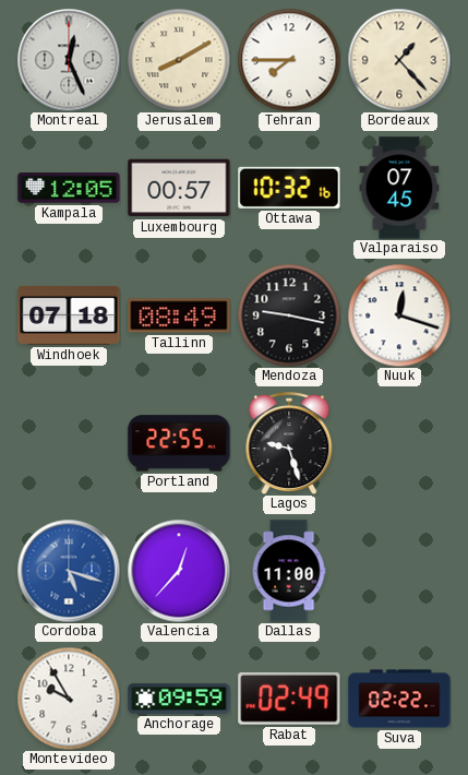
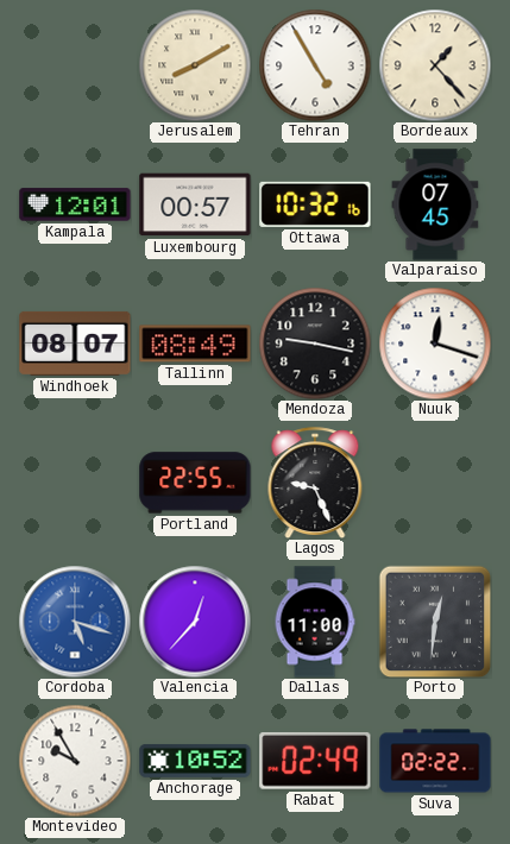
Montreal: 12:26 -> none (69, 60)
Tehran: 7:45 -> 4:55 (315, 65)
Kampala: 12:05 -> 12:01 (75, 204)
Windhoek: 07:18 -> 08:07 (75, 344)
Lagos: 9:27 -> 9:26 (315, 483)
Porto: none -> 12:31 (435, 622)
Anchorage: 09:59 -> 10:52 (195, 761)
